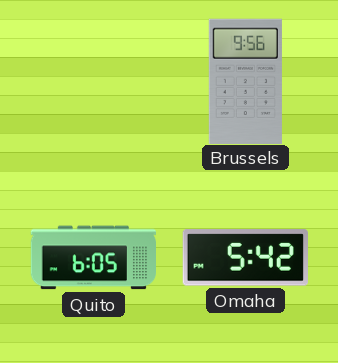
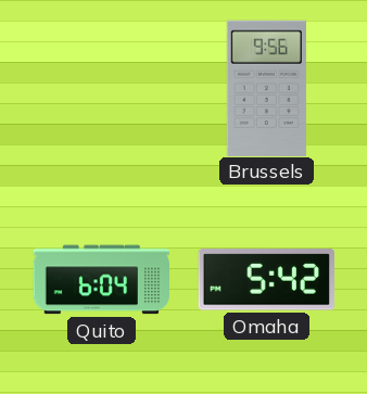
Quito: 6:05 -> 6:04 (101, 280)
